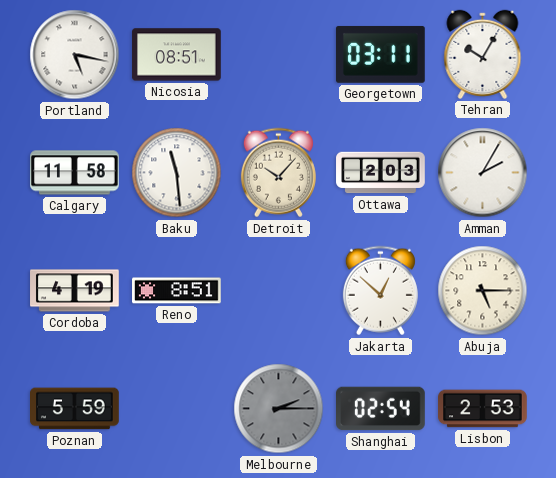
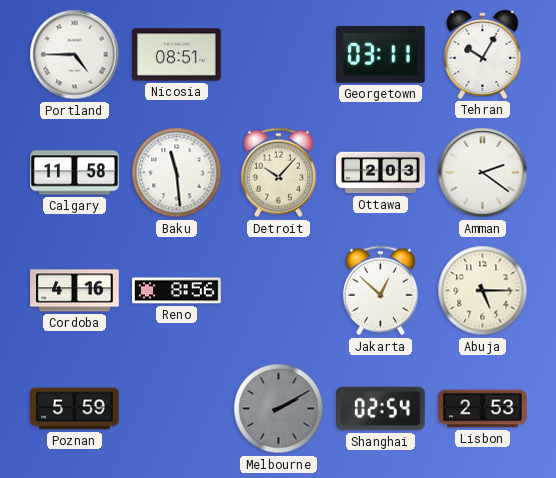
Portland: 5:17 -> 4:45 (75, 55)
Amman: 2:05 -> 2:21 (483, 173)
Cordoba: 4:19 -> 4:16 (75, 291)
Reno: 8:51 -> 8:56 (177, 291)
Melbourne: 2:15 -> 2:10 (279, 409)
